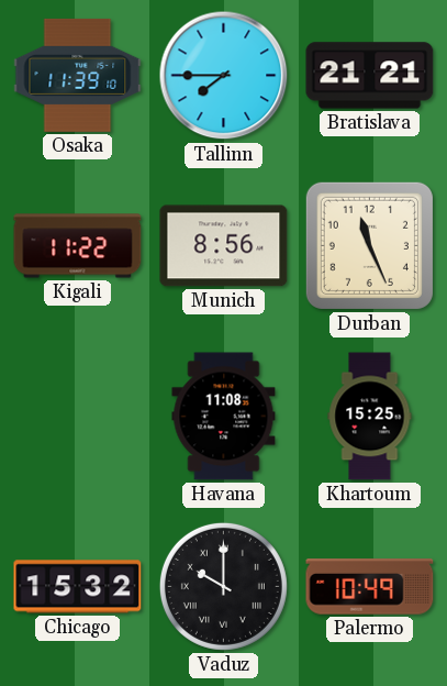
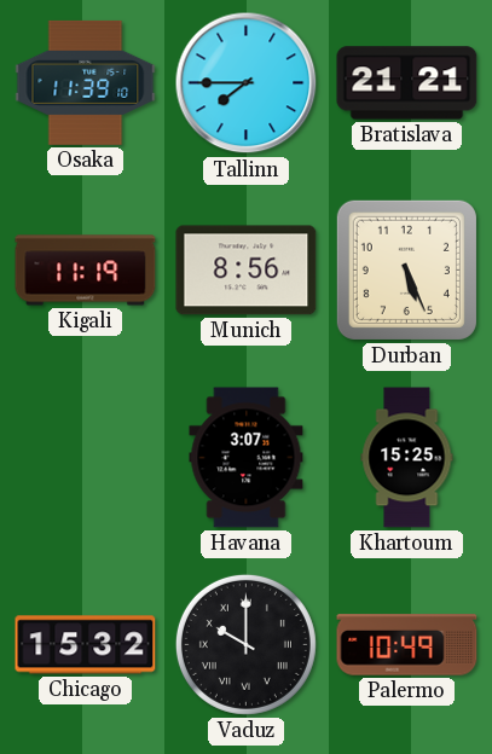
Kigali: 11:22 -> 11:19 (86, 271)
Durban: 11:26 -> 5:26 (406, 269)
Havana: 11:08 -> 3:07 (247, 458)
